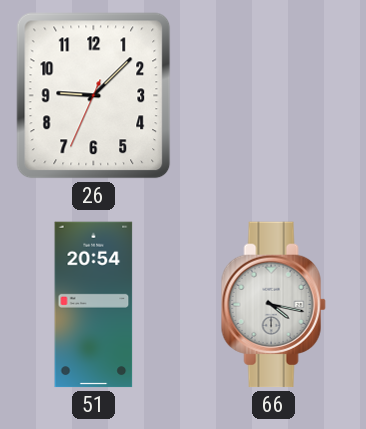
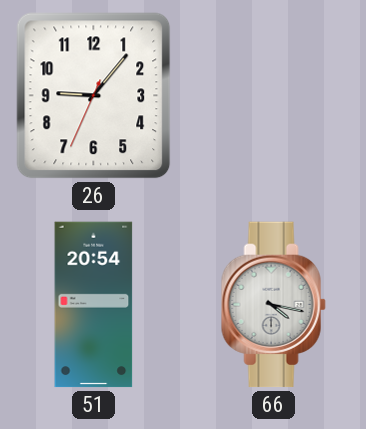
26: 9:07 -> 9:06 (94, 96)
